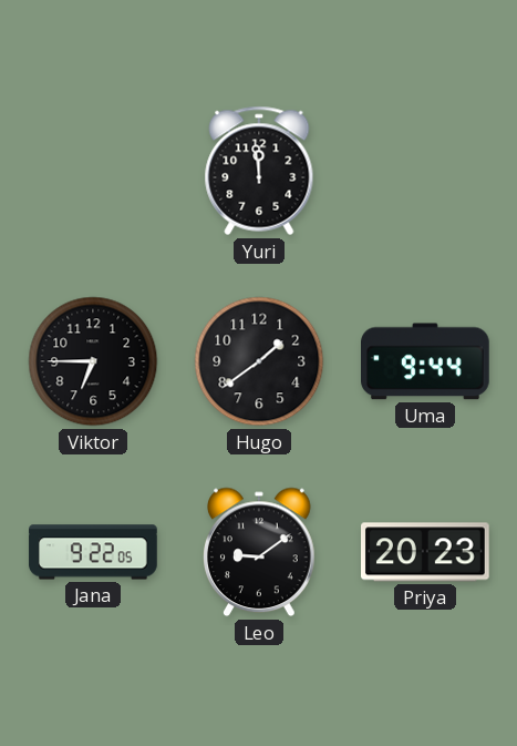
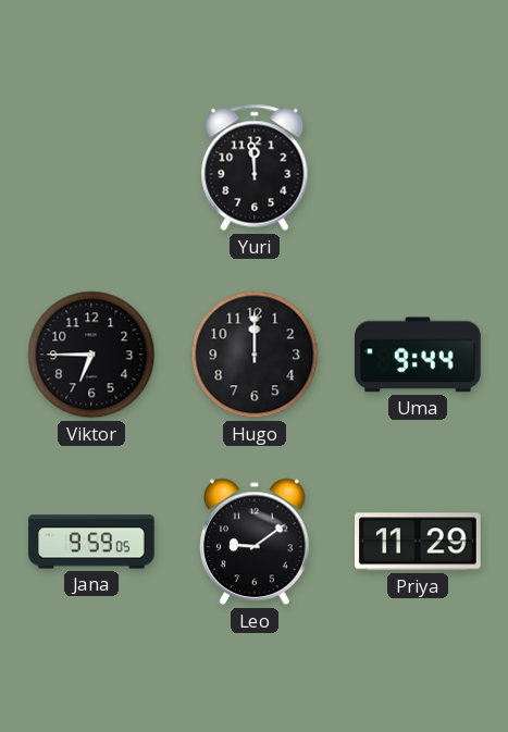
Hugo: 1:39 -> 12:00 (255, 355)
Jana: 9:22 -> 9:59 (91, 542)
Priya: 20:23 -> 11:29 (419, 542)
